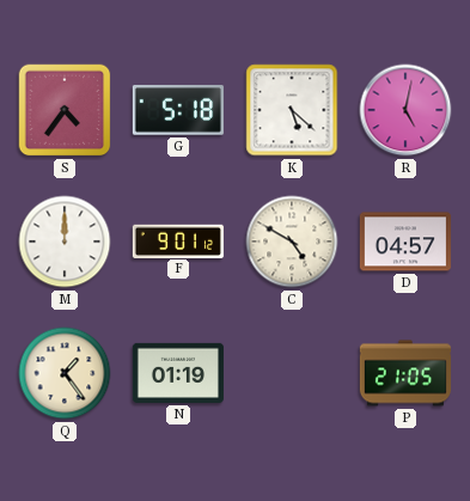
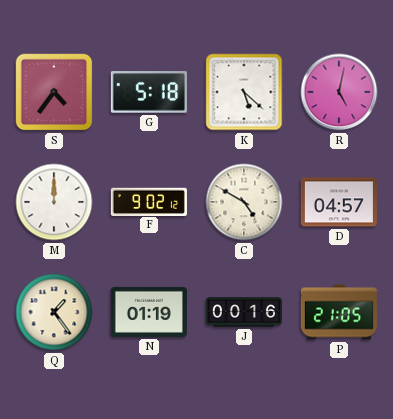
F: 9:01 -> 9:02 (149, 201)
J: none -> 00:16 (244, 312)
